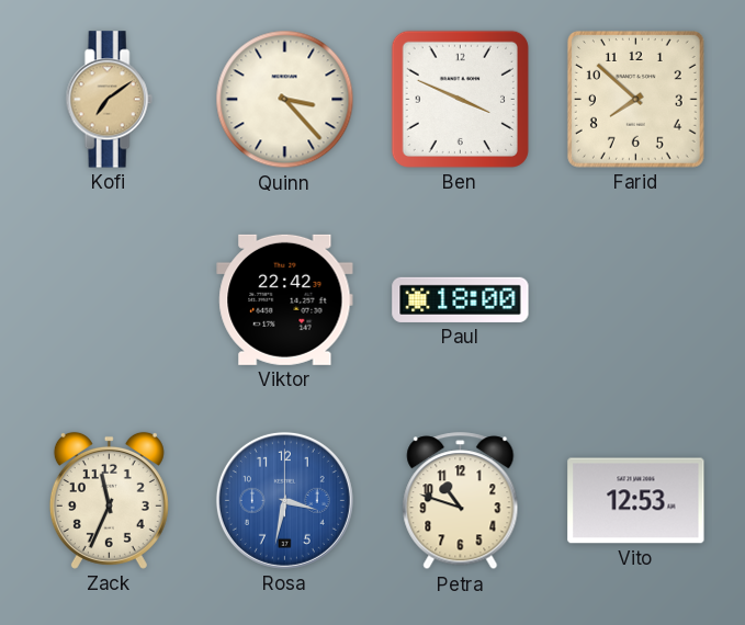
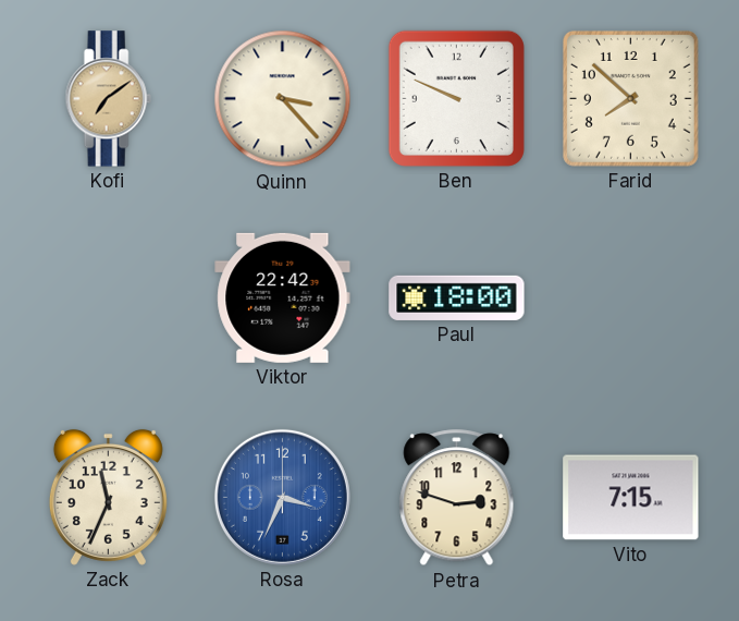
Ben: 3:49 -> 9:49 (456, 98)
Rosa: 3:32 -> 3:34 (282, 497)
Petra: 10:48 -> 2:48 (457, 498)
Vito: 12:53 -> 7:15 (631, 498)
